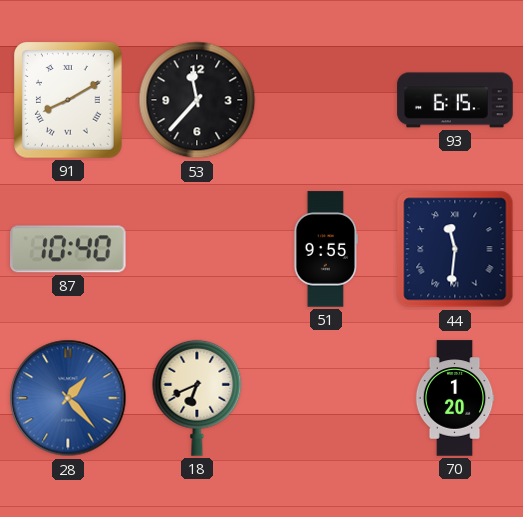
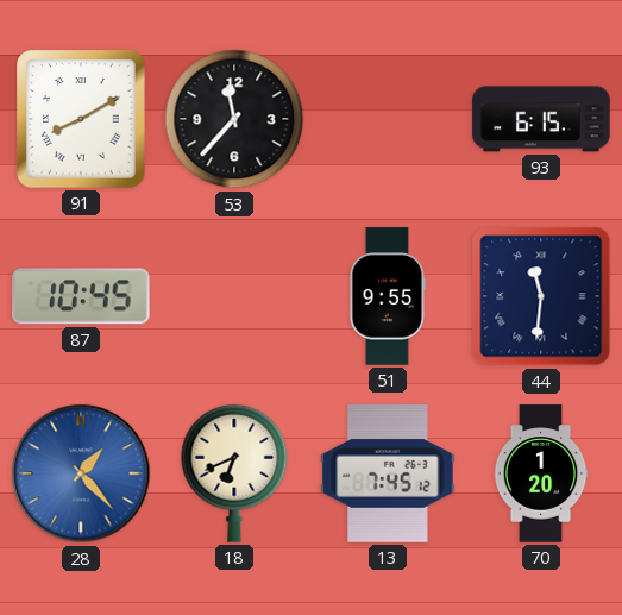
87: 10:40 -> 10:45 (81, 296)
13: none -> 7:45 (388, 473)
